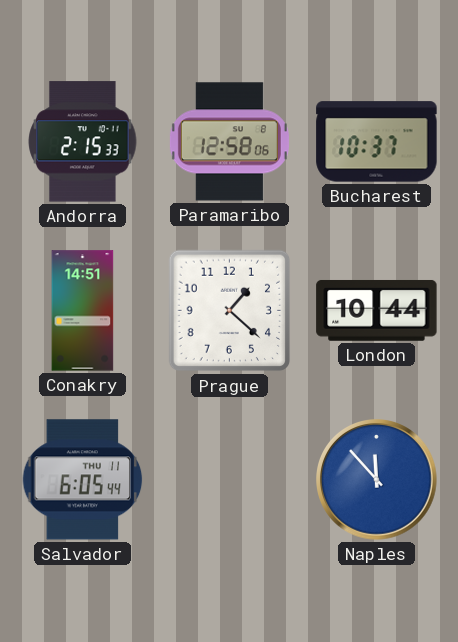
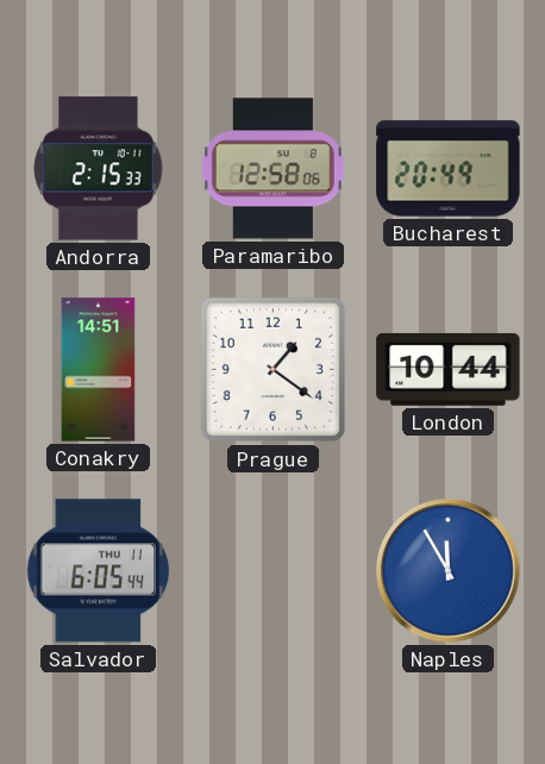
Bucharest: 10:37 -> 20:49 (449, 169)
Prague: 1:22 -> 1:21 (274, 370)
Naples: 11:53 -> 11:55 (449, 571)
